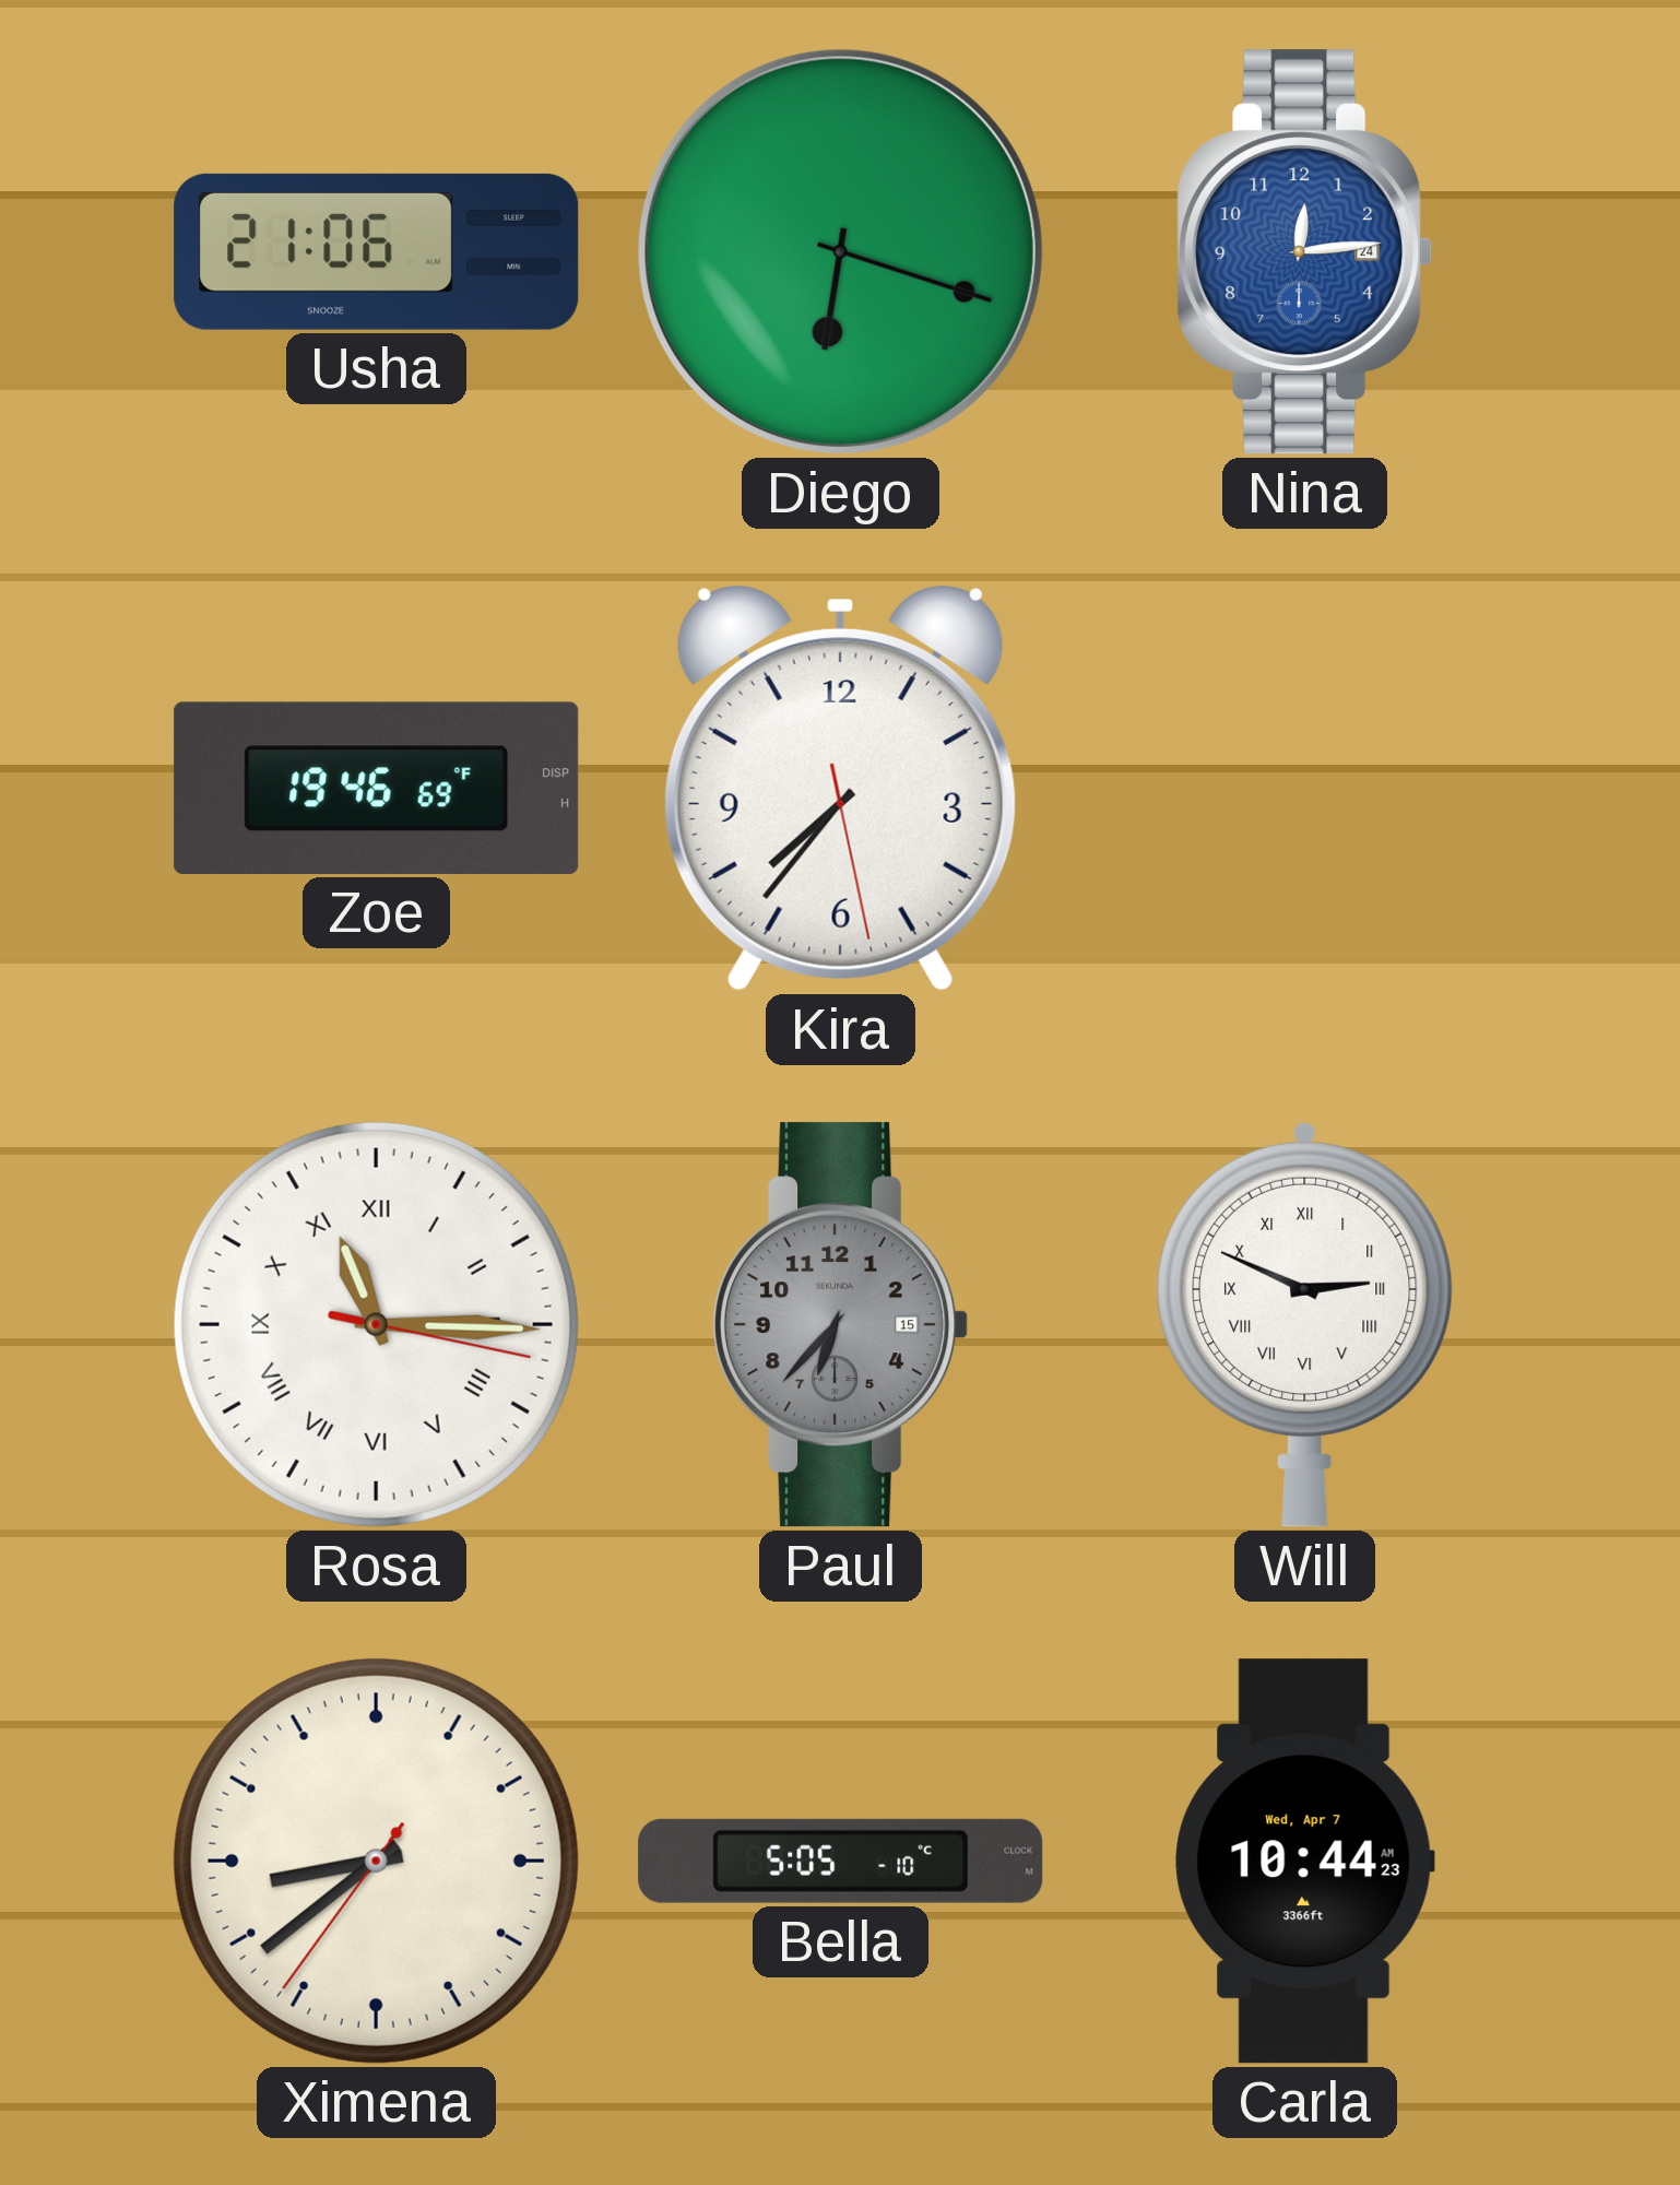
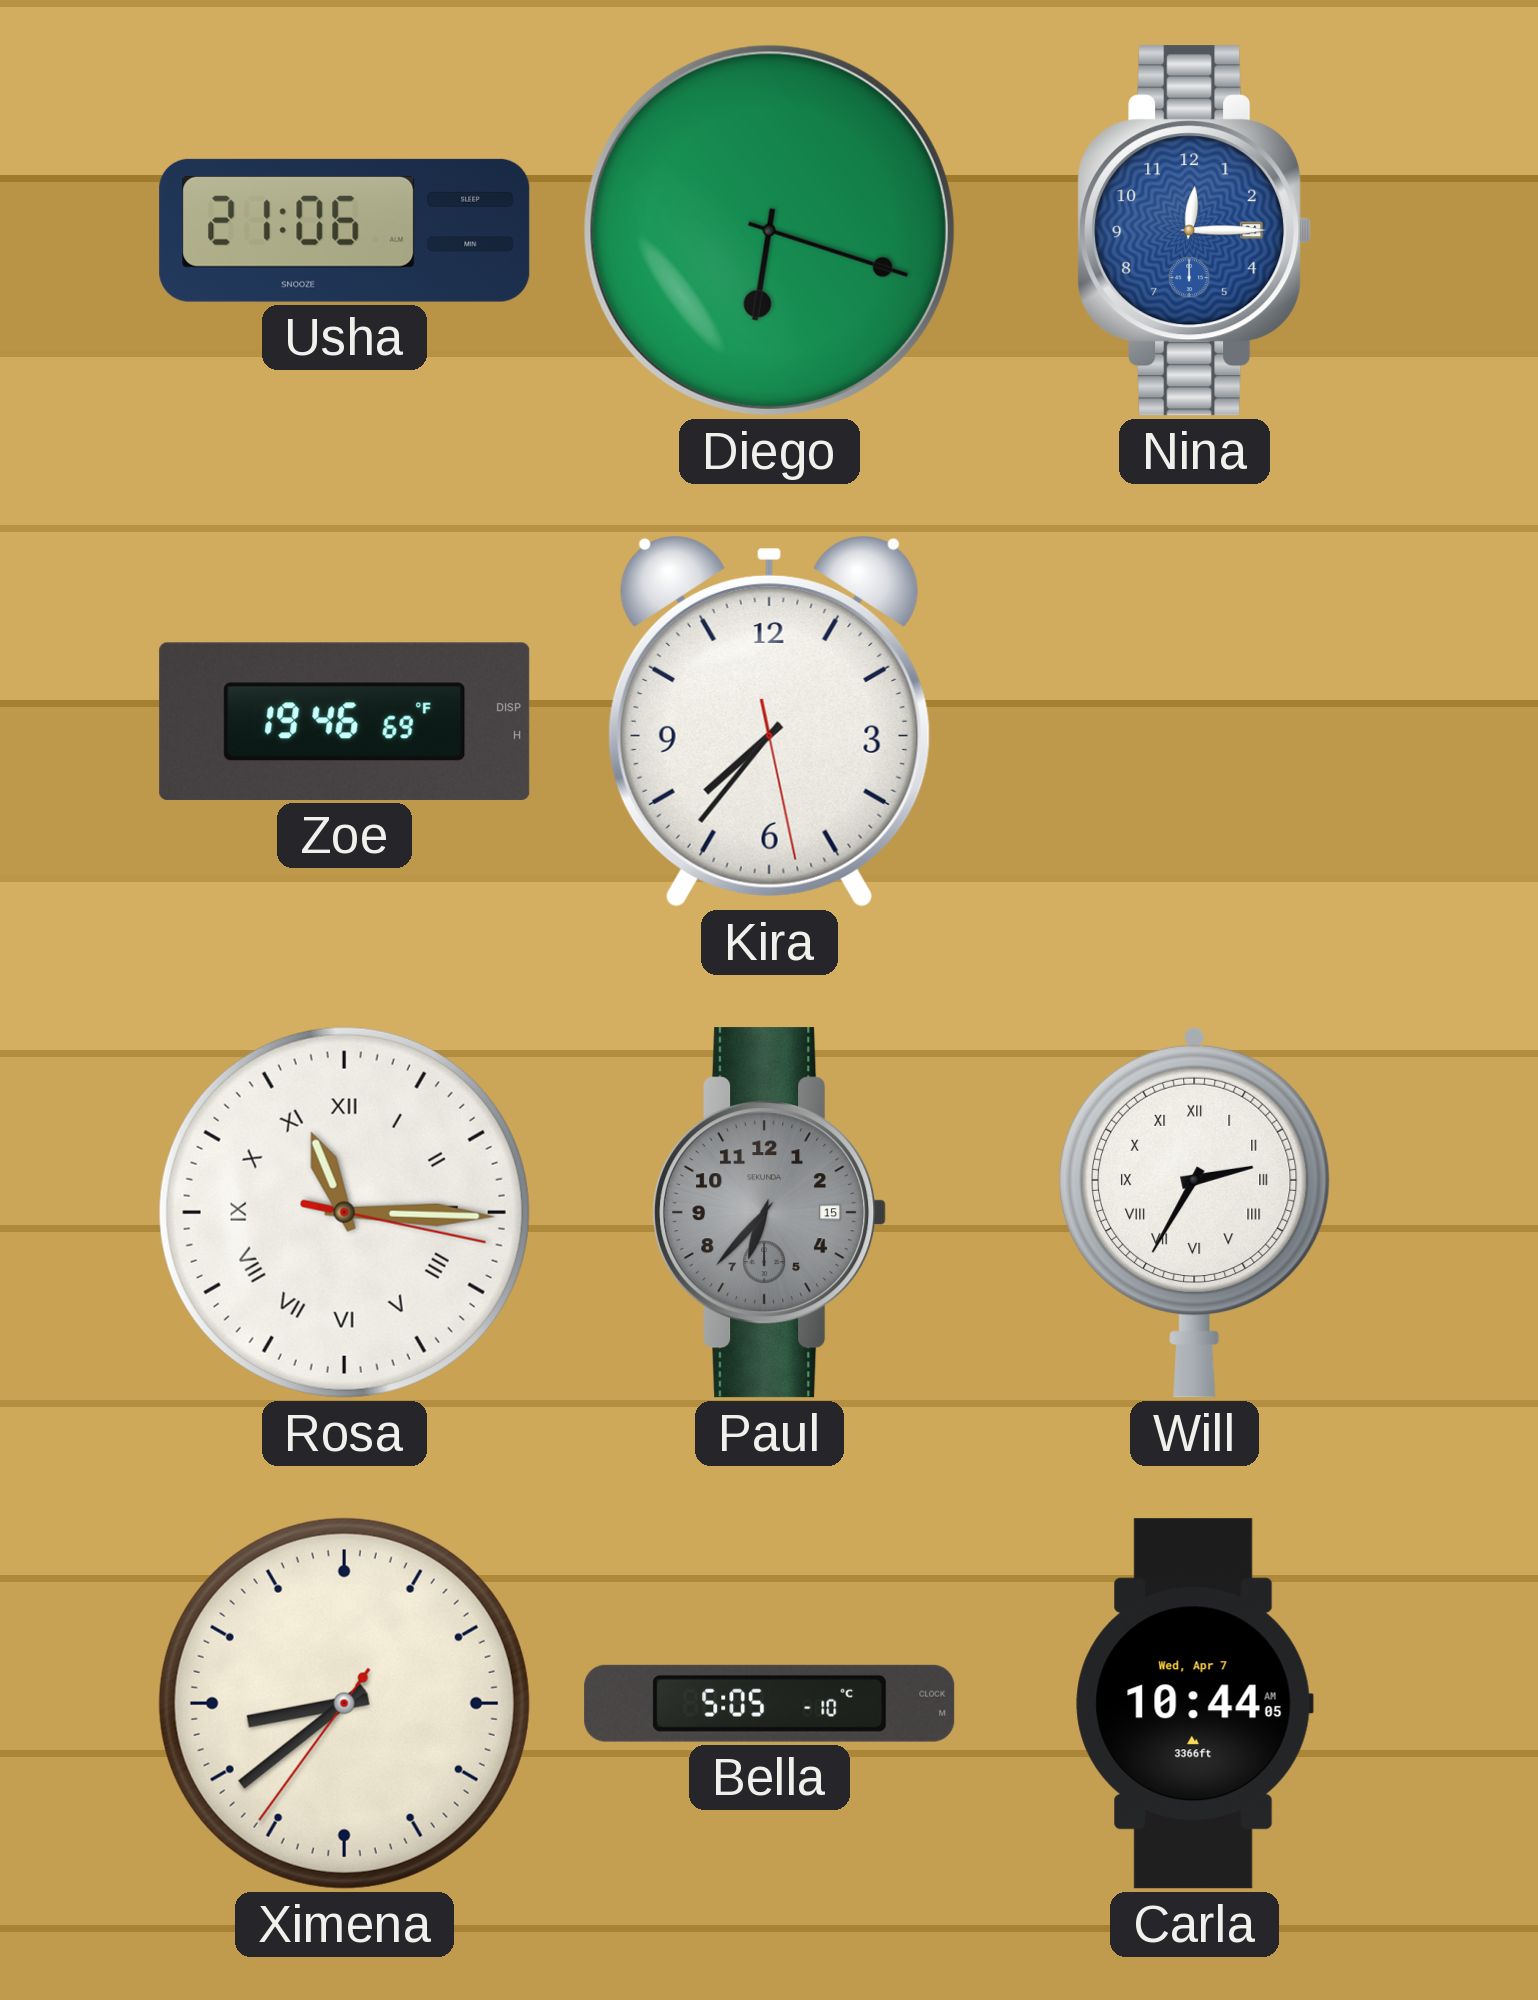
Nina: 12:14 -> 12:15 (1195, 231)
Will: 2:49 -> 2:35 (1194, 1212)
Carla: 10:44:23 AM -> 10:44:05 AM (1194, 1704)
